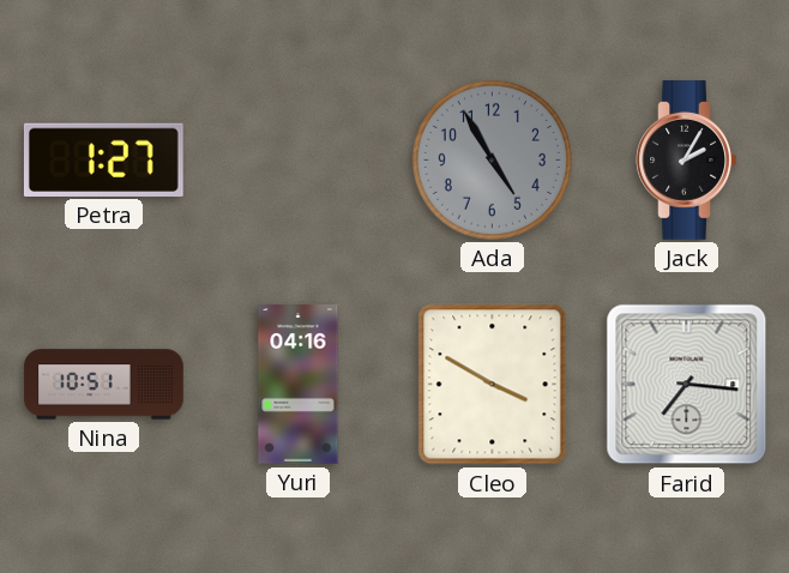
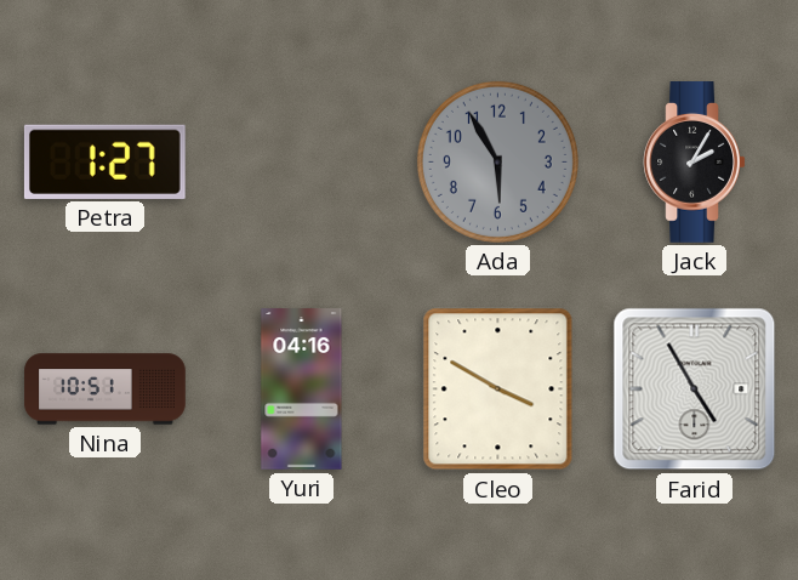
Ada: 4:55 -> 5:55 (497, 161)
Farid: 7:16 -> 4:55 (695, 389)
